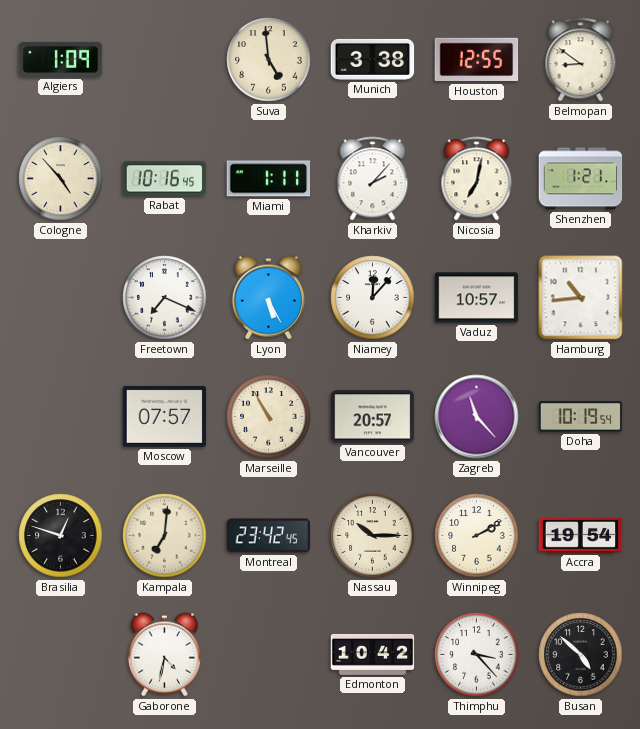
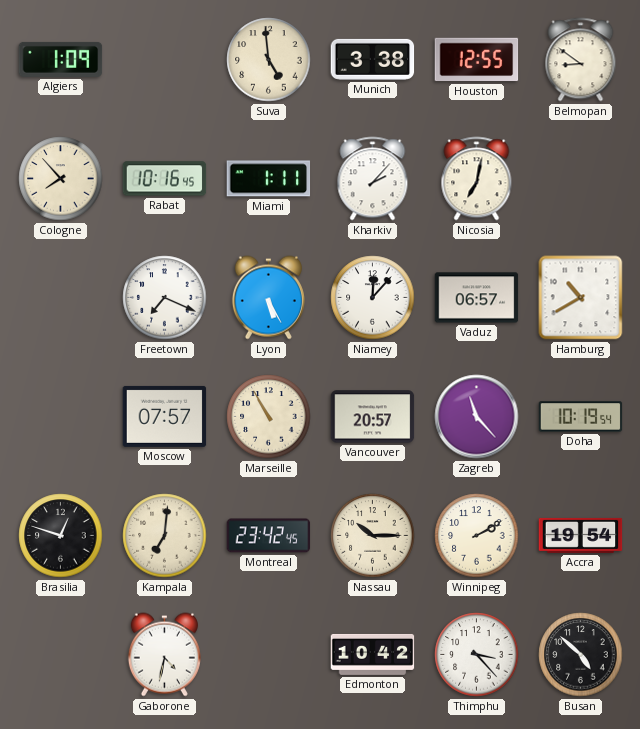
Cologne: 4:53 -> 7:53 (61, 179)
Shenzhen: 1:21 -> none (581, 179)
Vaduz: 10:57 -> 06:57 (477, 298)
Hamburg: 10:44 -> 10:40 (581, 298)
